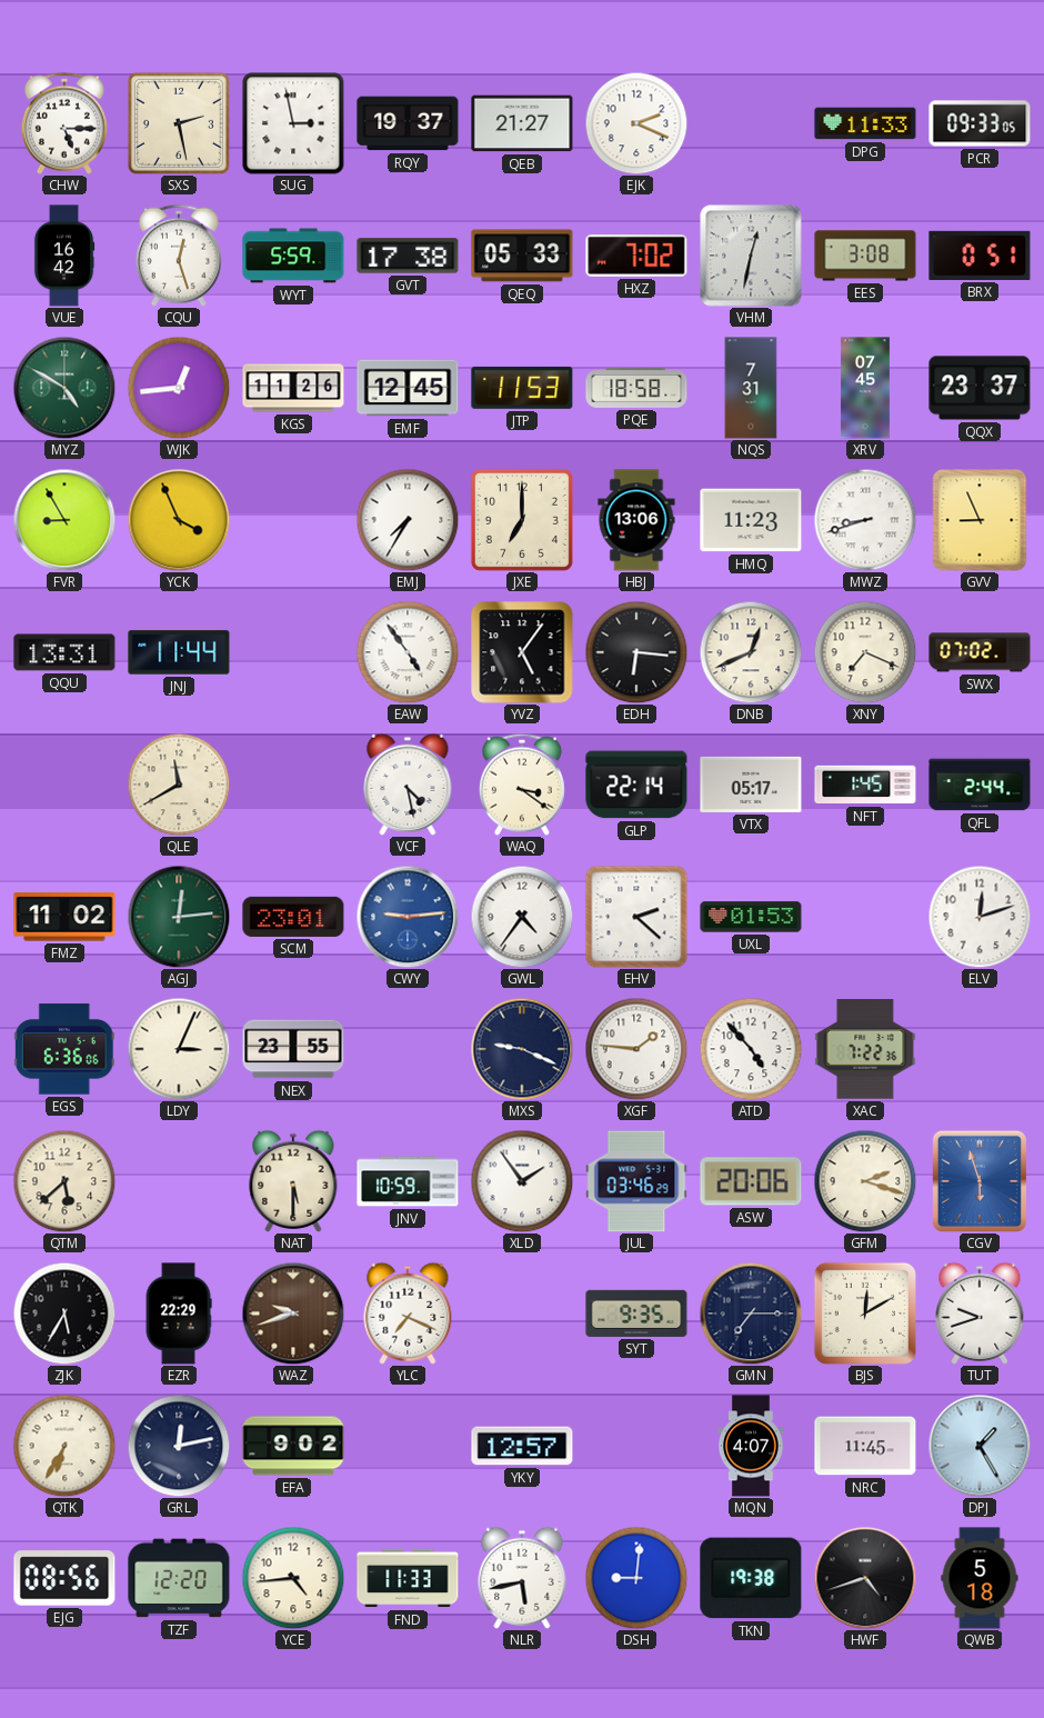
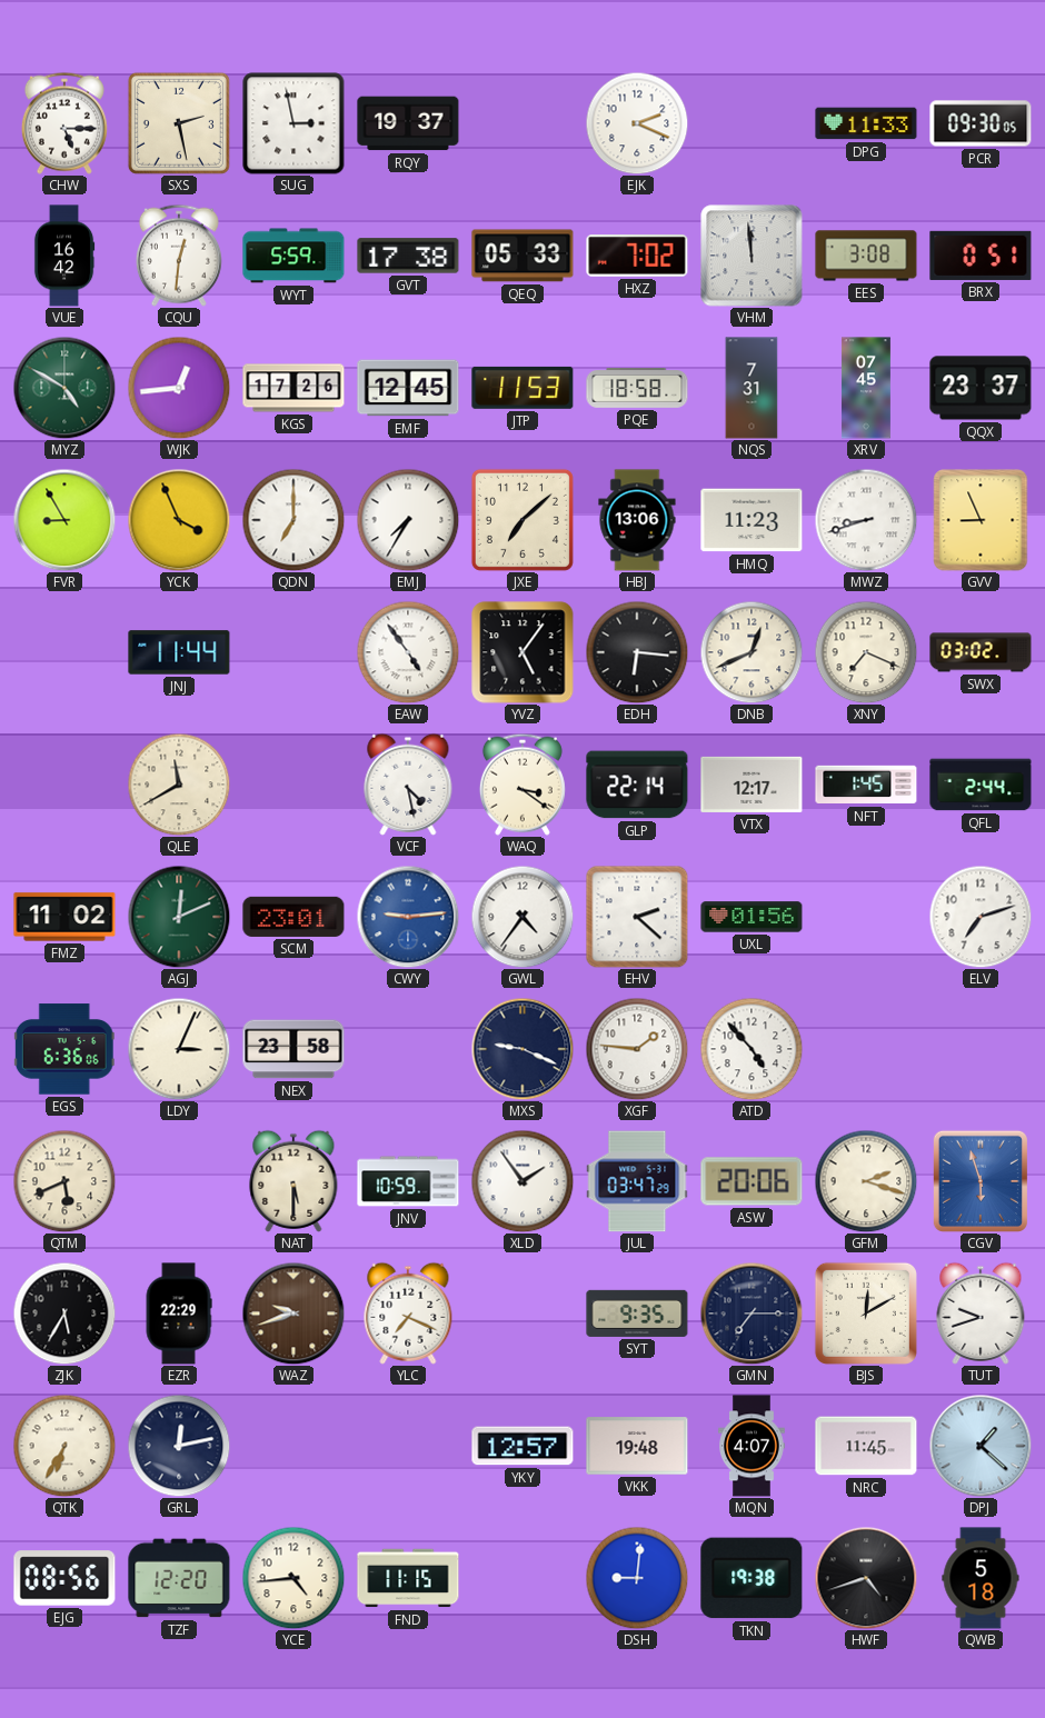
QEB: 21:27 -> none (522, 123)
PCR: 09:33 -> 09:30 (981, 123)
CQU: 12:27 -> 12:31 (179, 256)
VHM: 12:32 -> 11:59 (752, 256)
KGS: 11:26 -> 17:26 (293, 388)
QDN: none -> 7:00 (293, 520)
JXE: 7:00 -> 7:08 (522, 520)
QQU: 13:31 -> none (64, 652)
SWX: 07:02 -> 03:02 (981, 652)
VTX: 05:17 -> 12:17 (752, 785)
AGJ: 12:14 -> 12:11 (179, 917)
UXL: 01:53 -> 01:56 (752, 917)
ELV: 12:12 -> 7:12 (981, 917)
NEX: 23:55 -> 23:58 (293, 1049)
XAC: 7:22 -> none (865, 1050)
QTM: 5:38 -> 5:41 (64, 1181)
JUL: 03:46 -> 03:47 (637, 1181)
EFA: 9:02 -> none (293, 1446)
VKK: none -> 19:48 (637, 1446)
DPJ: 1:25 -> 1:22 (981, 1446)
FND: 11:33 -> 11:15 (408, 1578)
NLR: 5:43 -> none (522, 1578)
